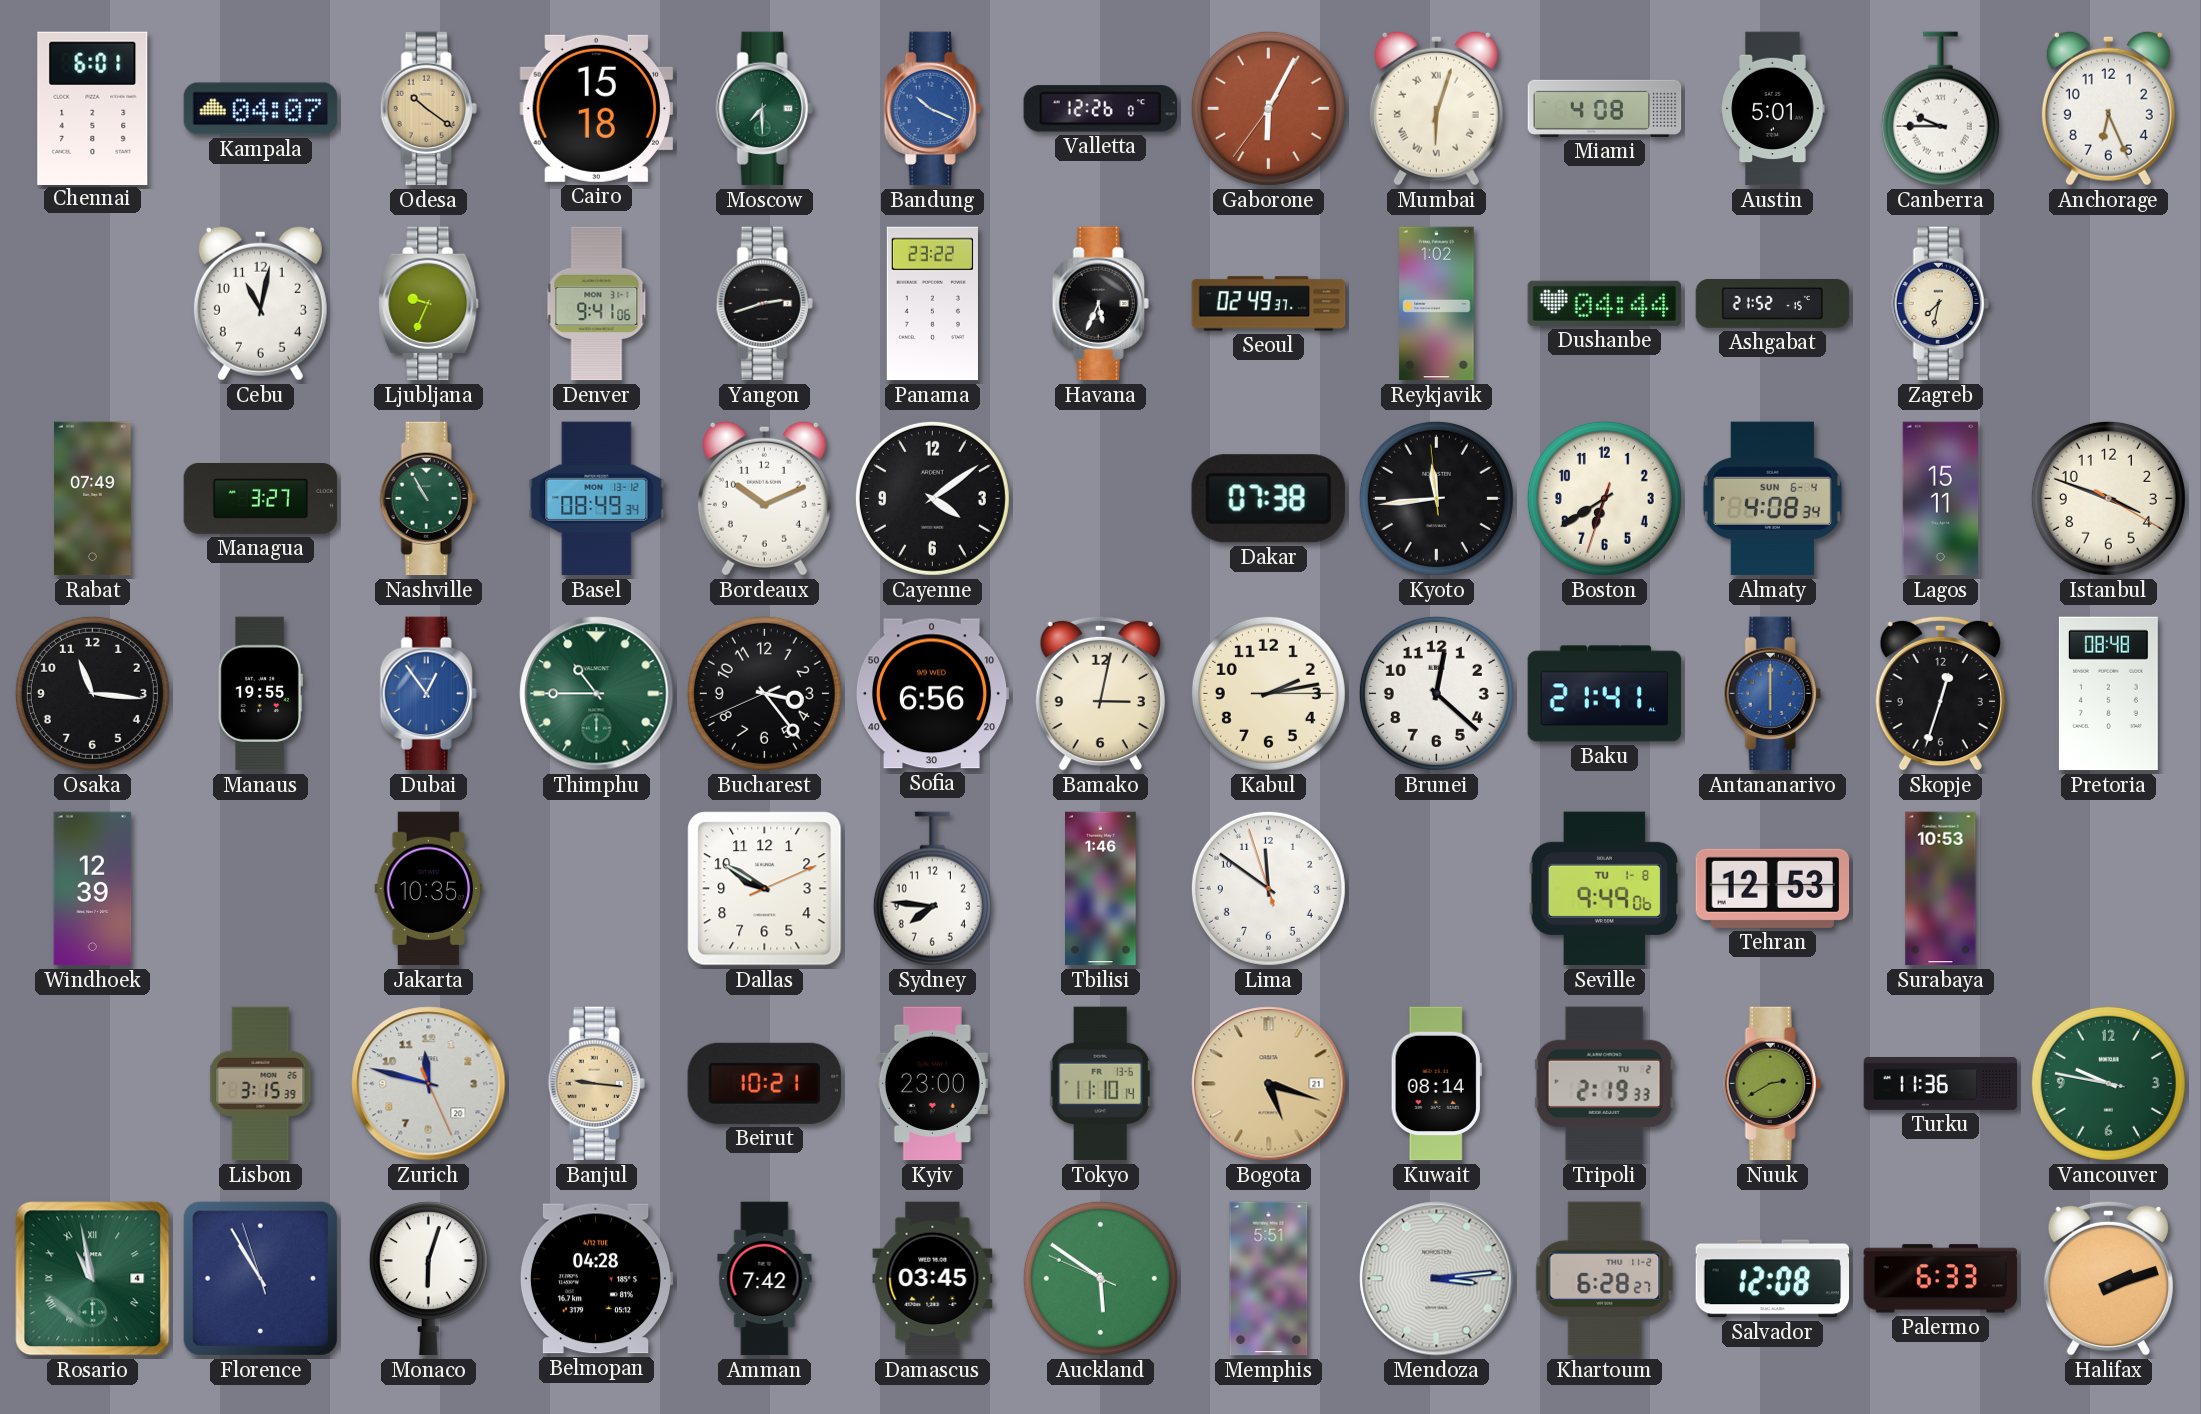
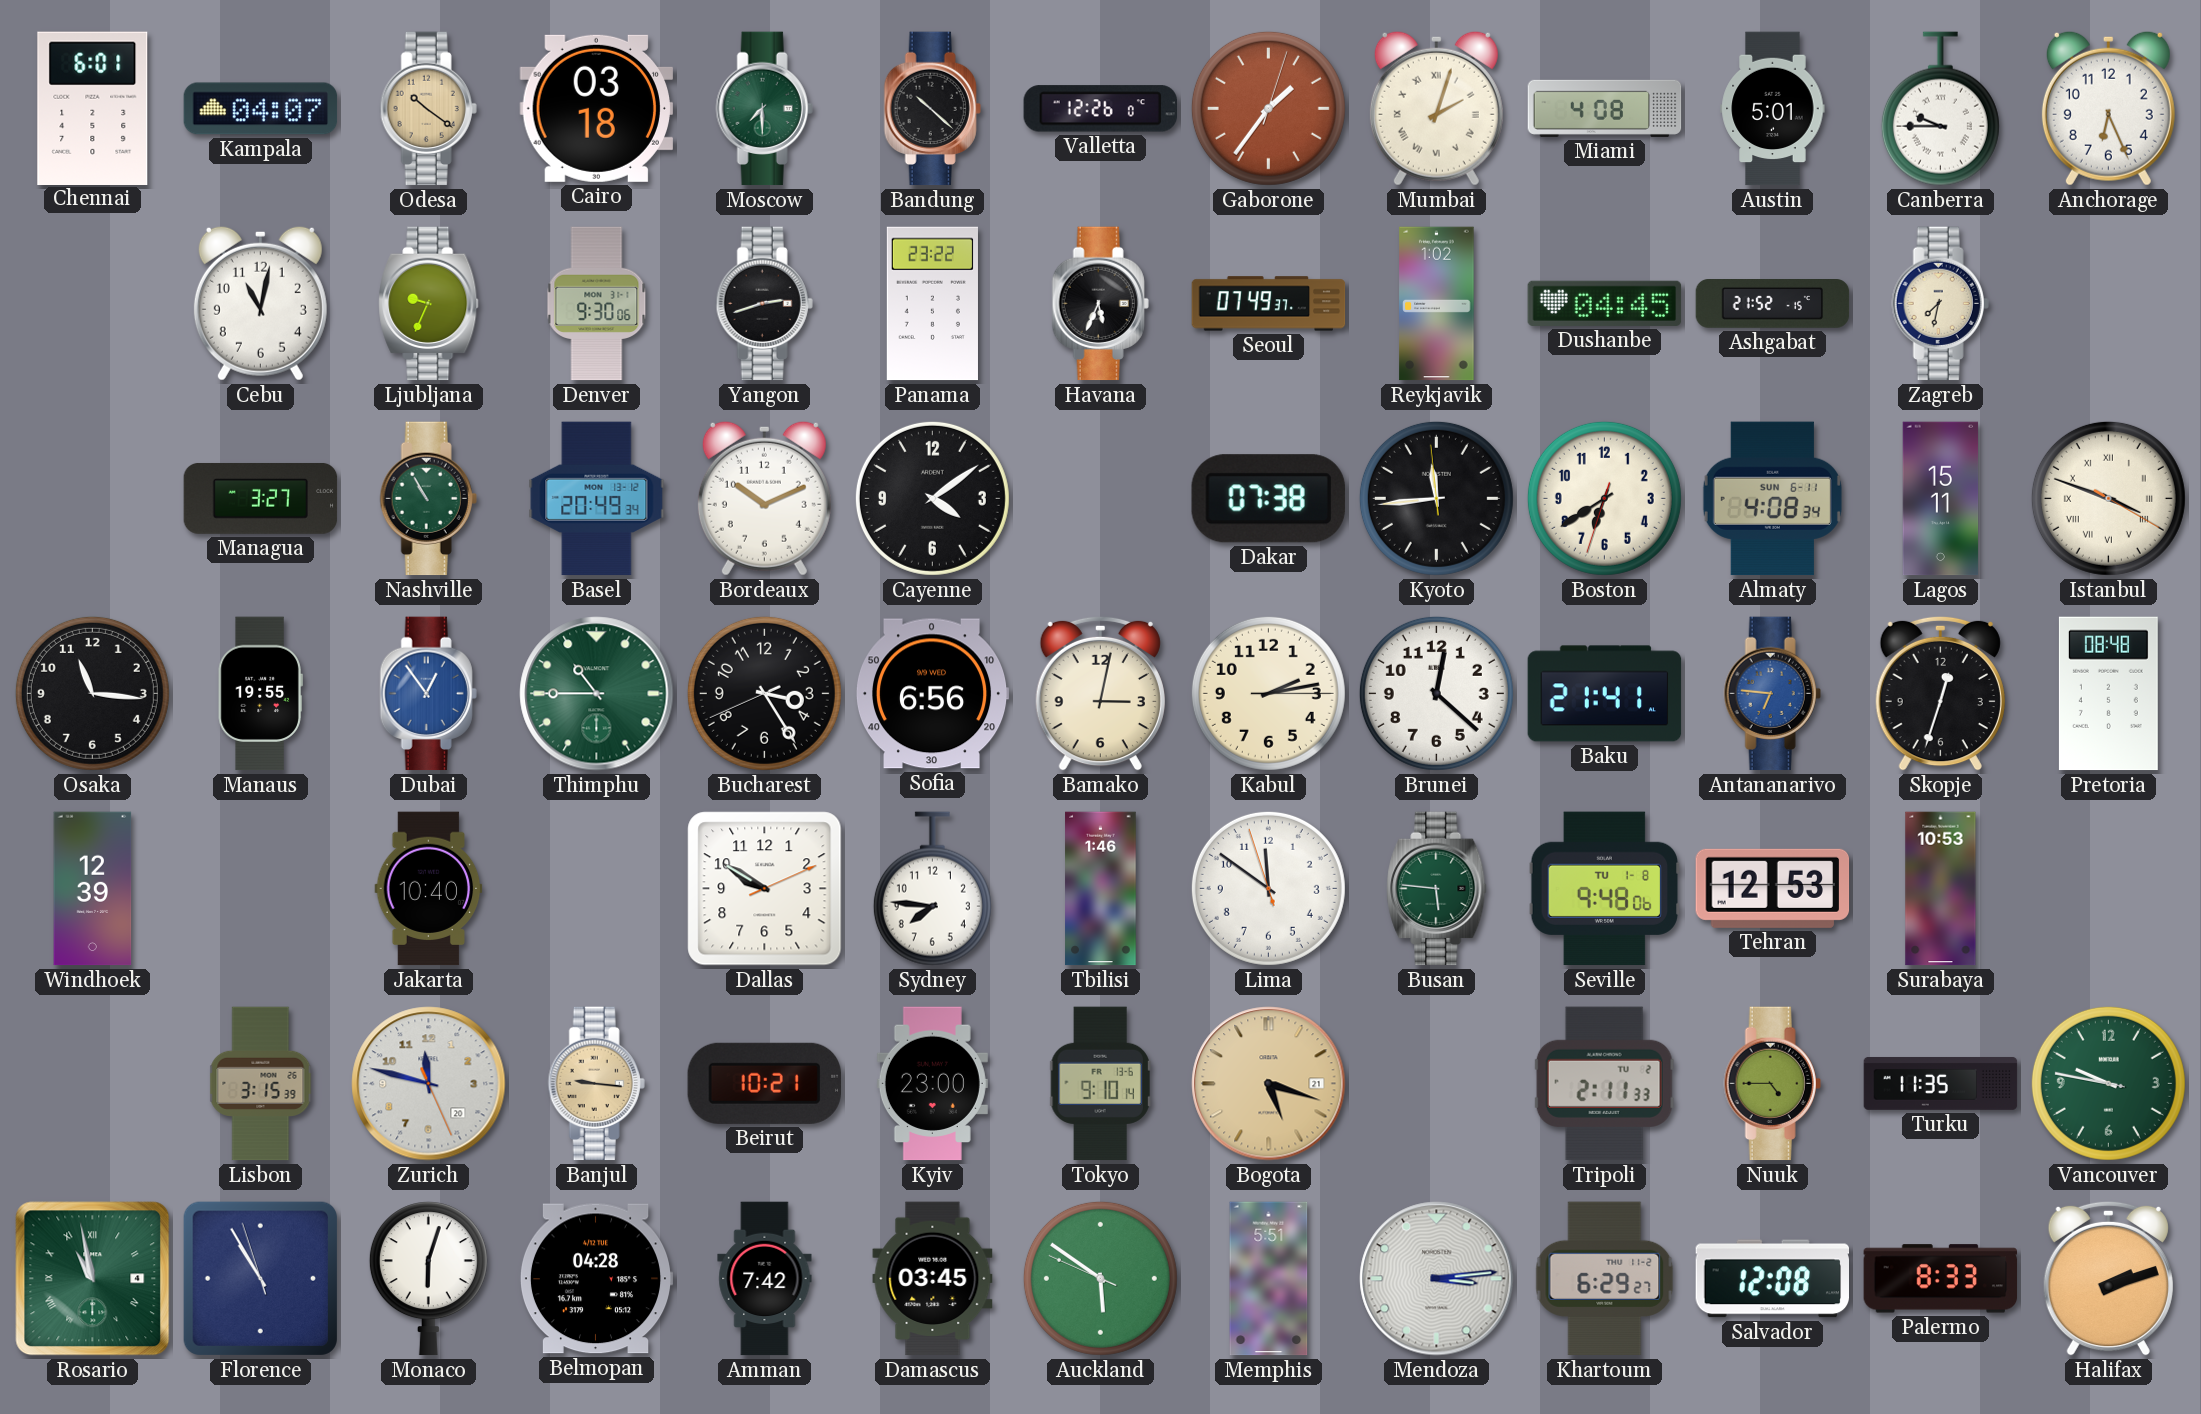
Cairo: 15:18 -> 03:18 (596, 108)
Bandung: 10:19 -> 10:22 (932, 109)
Bandung dial: blue -> black (932, 109)
Gaborone: 6:04 -> 1:36 (1268, 108)
Mumbai: 6:03 -> 2:03 (1436, 108)
Denver: 9:41 -> 9:30 (597, 304)
Seoul: 02:49 -> 07:49 (1269, 304)
Dushanbe: 04:44 -> 04:45 (1605, 303)
Rabat: 07:49 -> none (93, 499)
Basel: 08:49 -> 20:49 (597, 499)
Almaty date: SUN 6-4 -> SUN 6-11 (1772, 499)
Istanbul numerals: Arabic -> Roman (2108, 498)
Bucharest: 3:23 -> 3:24 (764, 693)
Antananarivo: 6:00 -> 6:46 (1772, 694)
Jakarta: 10:35 -> 10:40 (429, 889)
Busan: none -> 5:46 (1437, 889)
Seville: 9:49 -> 9:48 (1604, 889)
Tokyo: 11:10 -> 9:10 (1100, 1084)
Kuwait: 08:14 -> none (1436, 1084)
Tripoli: 2:19 -> 2:11 (1604, 1084)
Nuuk: 2:40 -> 4:45 (1772, 1084)
Turku: 11:36 -> 11:35 (1941, 1083)
Khartoum: 6:28 -> 6:29 (1605, 1279)
Palermo: 6:33 -> 8:33 (1941, 1279)
